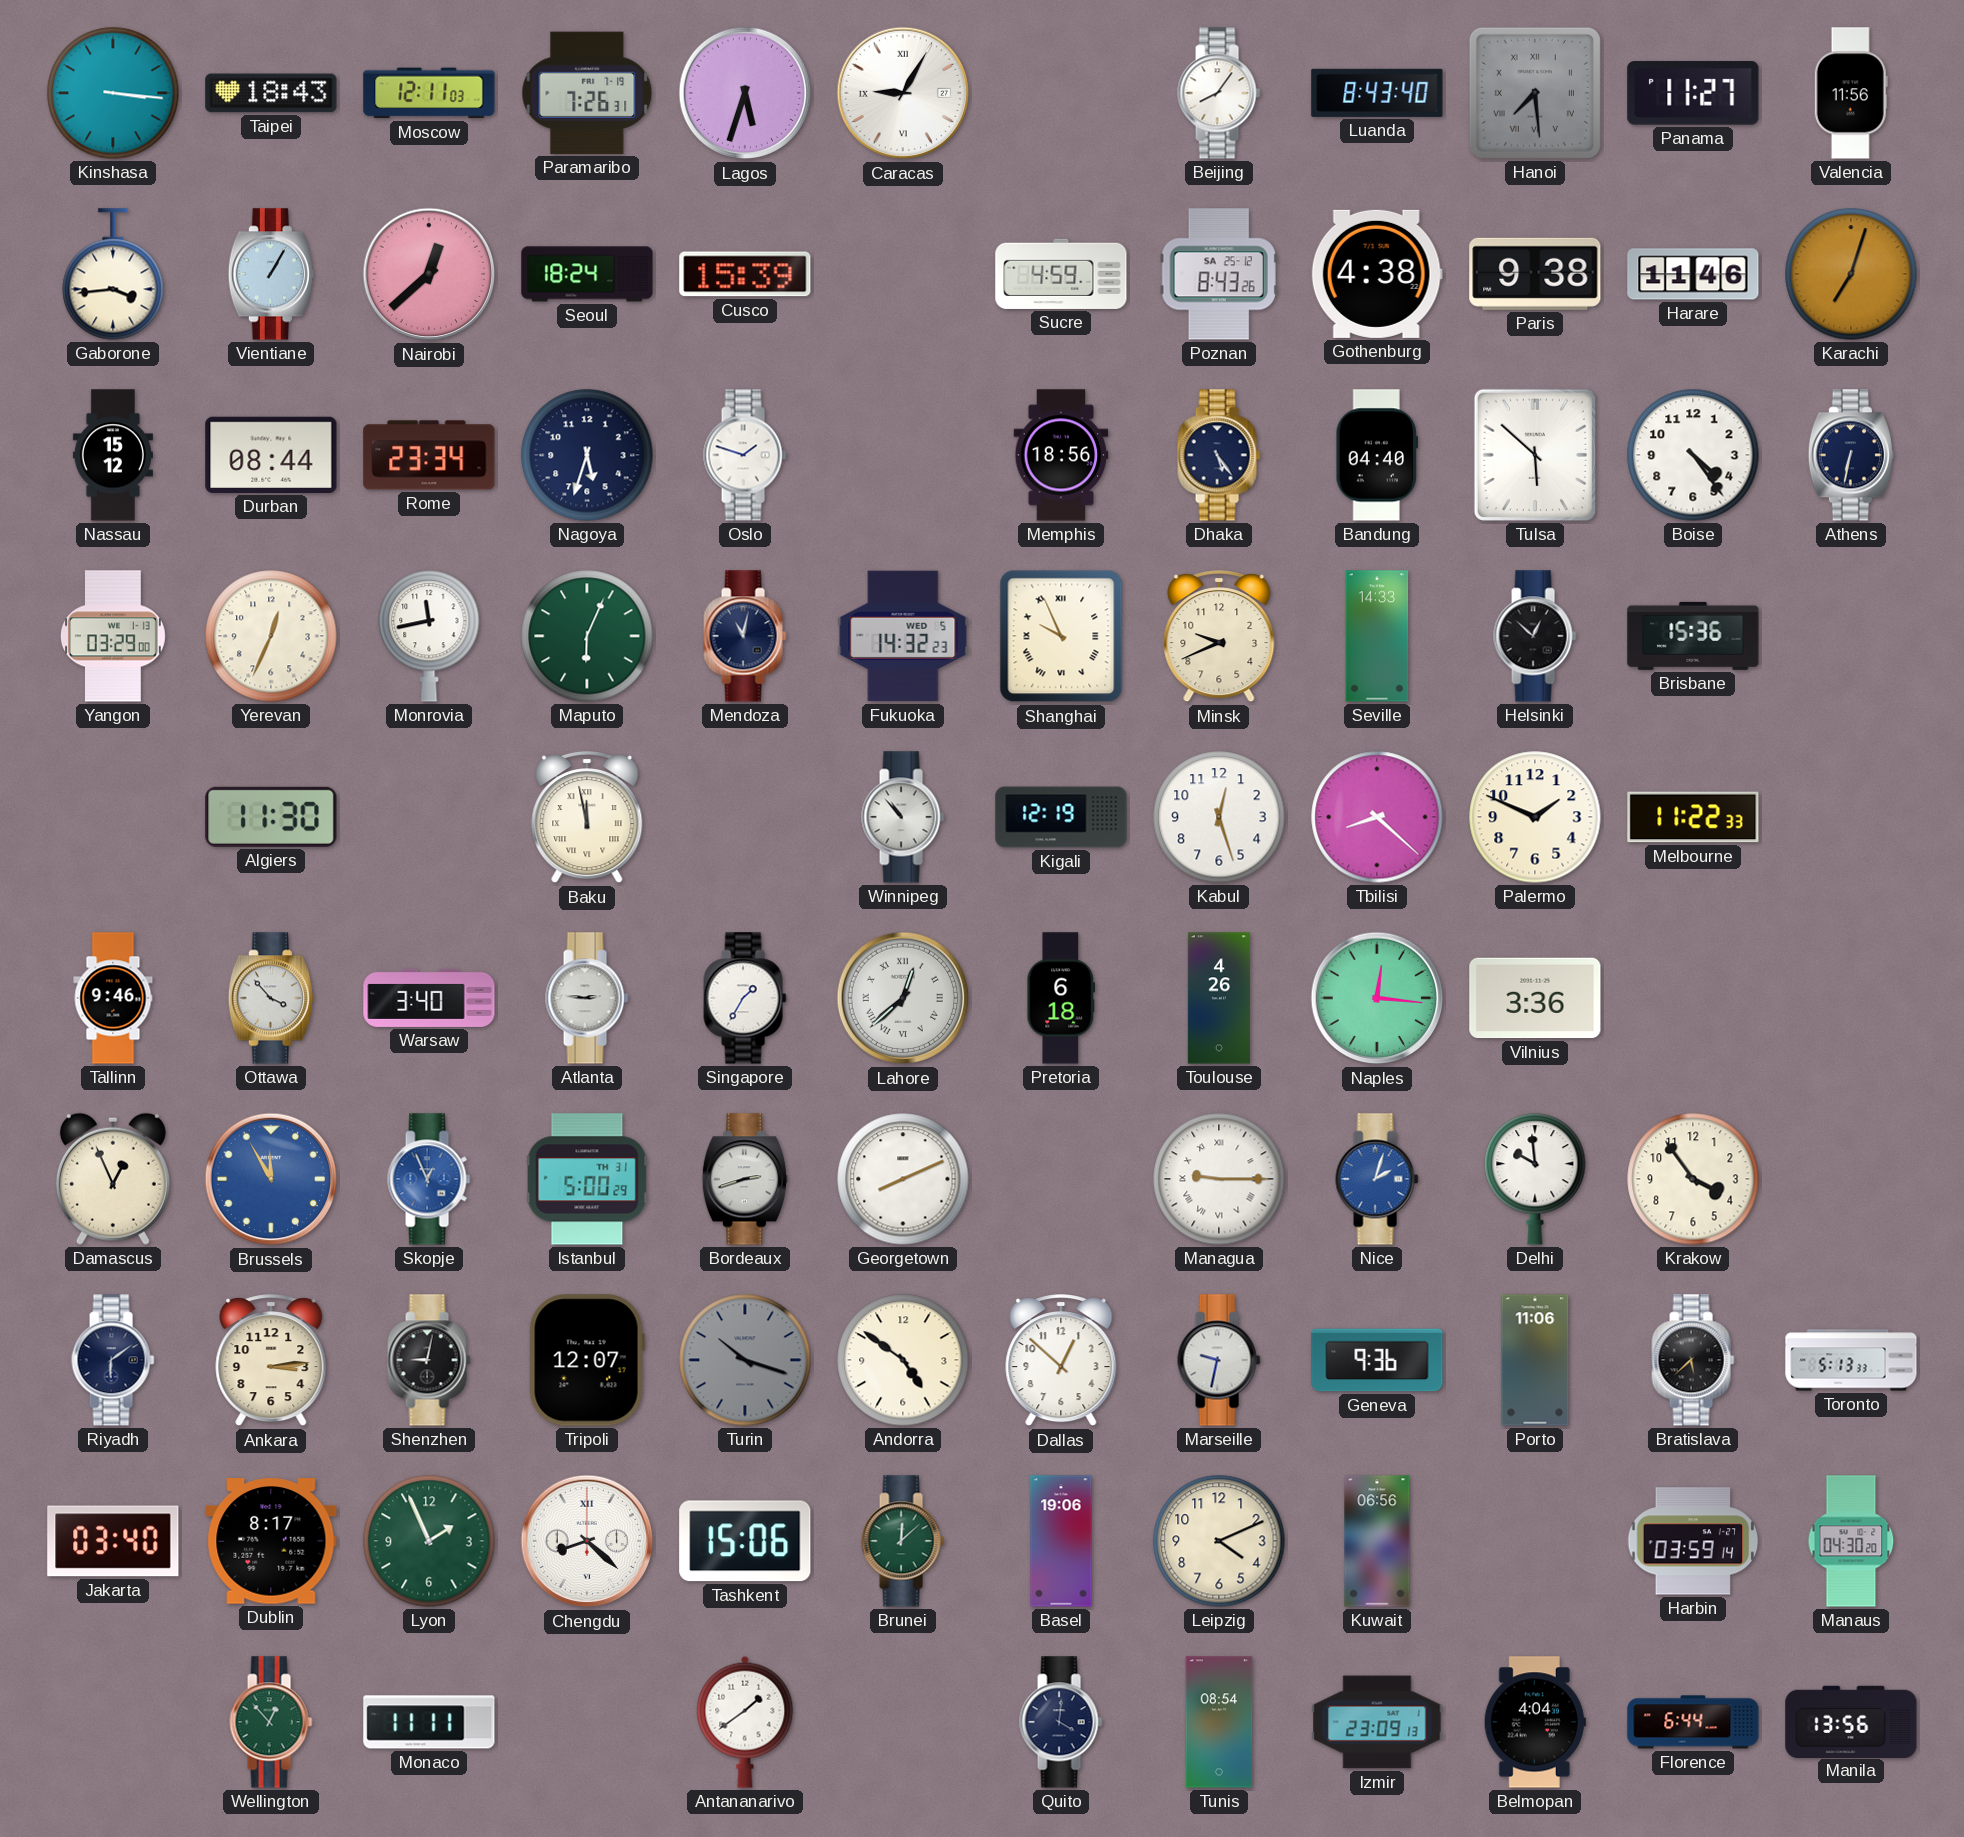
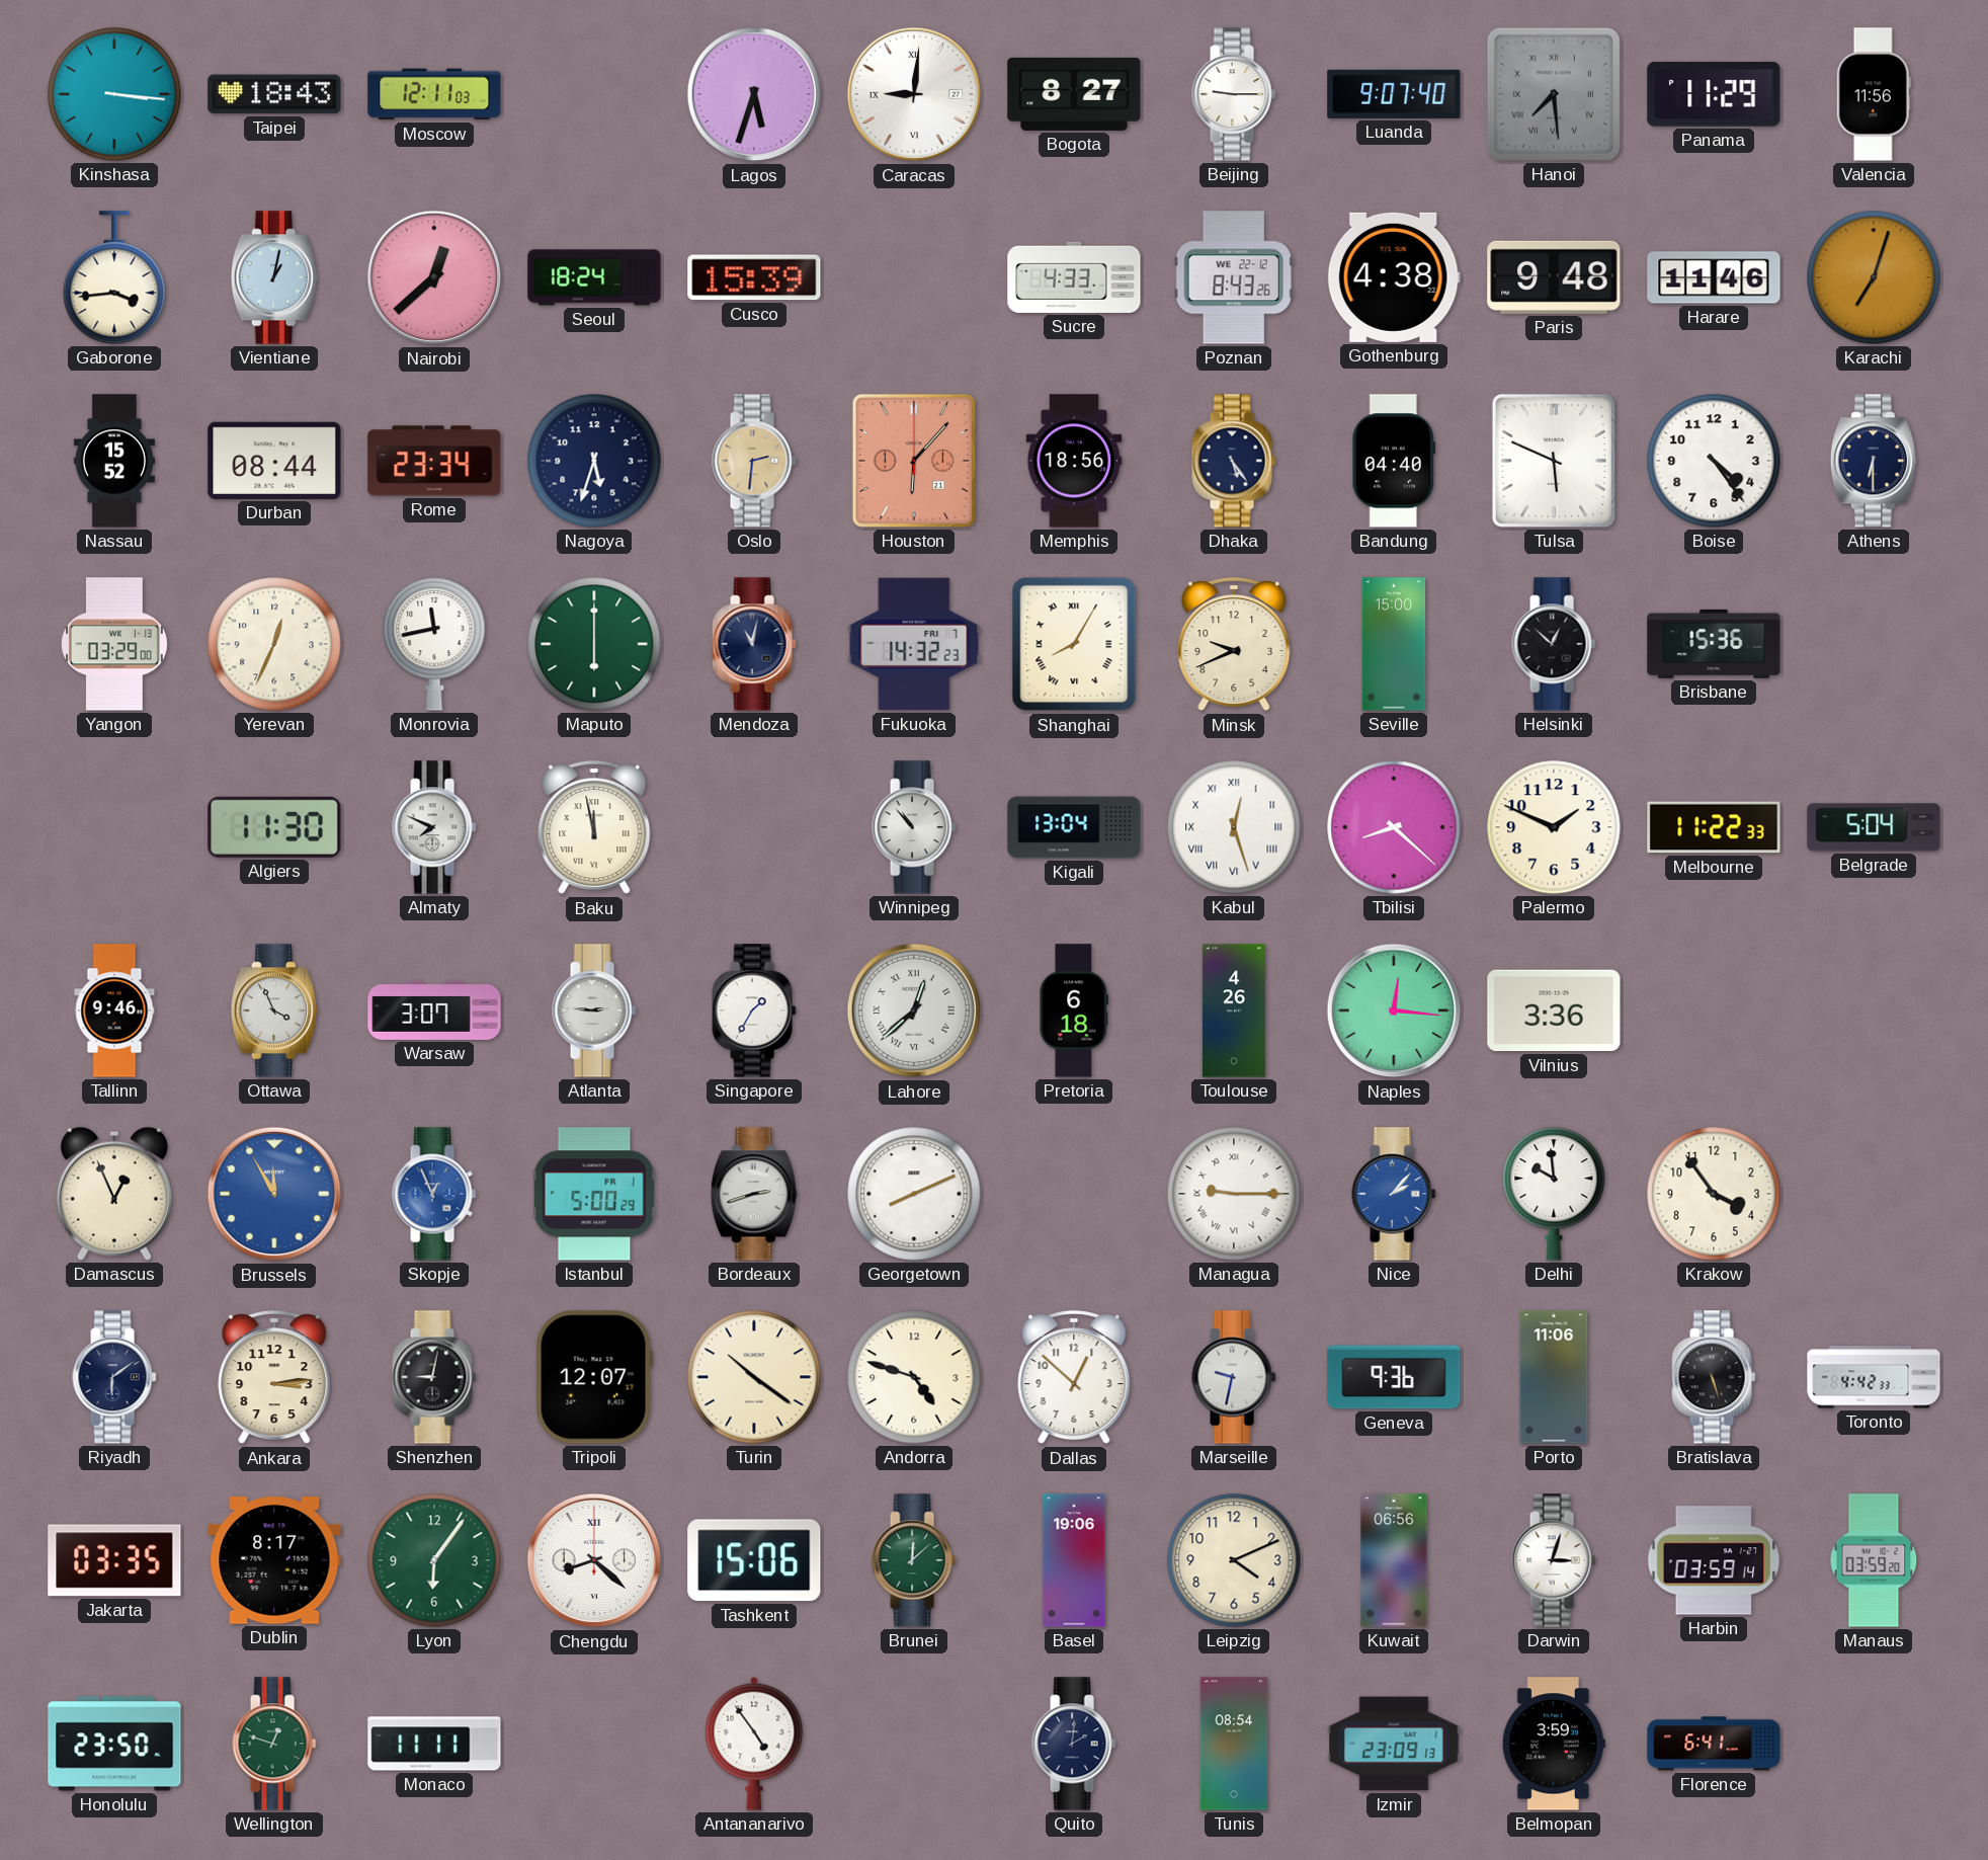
Paramaribo: 7:26 -> none (587, 93)
Caracas: 9:05 -> 9:01 (914, 94)
Bogota: none -> 8:27 (1074, 94)
Beijing: 8:06 -> 9:15 (1234, 94)
Luanda: 8:43 -> 9:07 (1394, 94)
Panama: 11:27 -> 11:29 (1714, 94)
Vientiane: 1:05 -> 1:02 (274, 277)
Sucre: 4:59 -> 4:33 (1074, 277)
Poznan date: SA 25-12 -> WE 22-12 (1234, 277)
Paris: 9:38 -> 9:48 (1554, 277)
Nassau: 15:12 -> 15:52 (114, 461)
Oslo: 1:48 -> 2:31 (754, 461)
Oslo dial: white -> champagne (754, 461)
Houston: none -> 6:07 (914, 461)
Tulsa: 5:52 -> 5:49 (1554, 461)
Athens: 6:32 -> 6:30 (1874, 461)
Maputo: 6:04 -> 6:00 (594, 644)
Fukuoka date: WED 5 -> FRI 7 (914, 644)
Shanghai: 9:56 -> 8:05 (1074, 644)
Seville: 14:33 -> 15:00 (1394, 644)
Almaty: none -> 7:49 (434, 827)
Kigali: 12:19 -> 13:04 (1074, 827)
Kabul numerals: Arabic -> Roman (1234, 827)
Belgrade: none -> 5:04 (1874, 827)
Ottawa: 3:53 -> 3:56 (274, 1010)
Warsaw: 3:40 -> 3:07 (434, 1010)
Istanbul date: TH 31 -> FR 1 (594, 1194)
Nice: 2:03 -> 2:07 (1394, 1194)
Turin: 10:18 -> 10:21 (754, 1377)
Turin dial: grey -> cream (754, 1377)
Andorra: 4:51 -> 4:48 (914, 1377)
Bratislava: 5:38 -> 5:27 (1714, 1377)
Toronto: 5:13 -> 4:42 (1874, 1377)
Jakarta: 03:40 -> 03:35 (114, 1560)
Lyon: 1:56 -> 6:06 (434, 1560)
Darwin: none -> 3:03 (1554, 1560)
Manaus: 04:30 -> 03:59 (1874, 1560)
Honolulu: none -> 23:50 (114, 1744)
Wellington: 12:53 -> 12:48 (274, 1744)
Antananarivo: 1:39 -> 4:54 (754, 1744)
Quito: 4:01 -> 2:01 (1074, 1744)
Belmopan: 4:04 -> 3:59 (1554, 1744)
Florence: 6:44 -> 6:41 (1714, 1744)
Manila: 13:56 -> none (1851, 1721)
